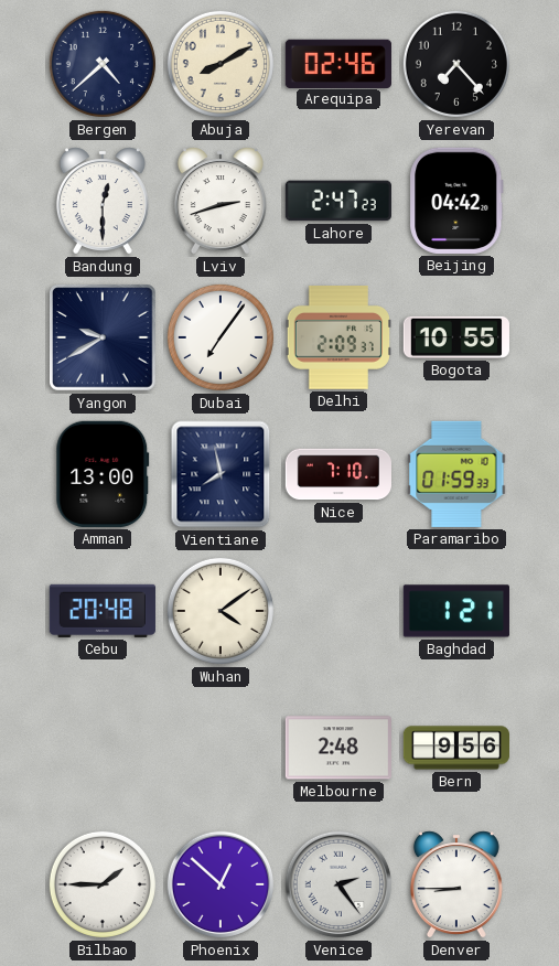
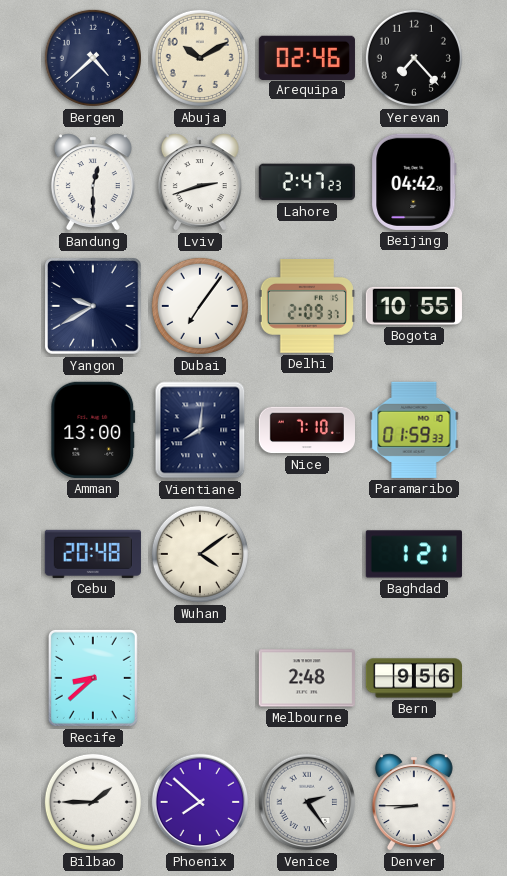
Abuja: 8:10 -> 10:10 (200, 58)
Vientiane: 7:58 -> 8:01 (200, 430)
Recife: none -> 8:38 (93, 678)
Phoenix: 12:52 -> 7:52 (200, 802)
